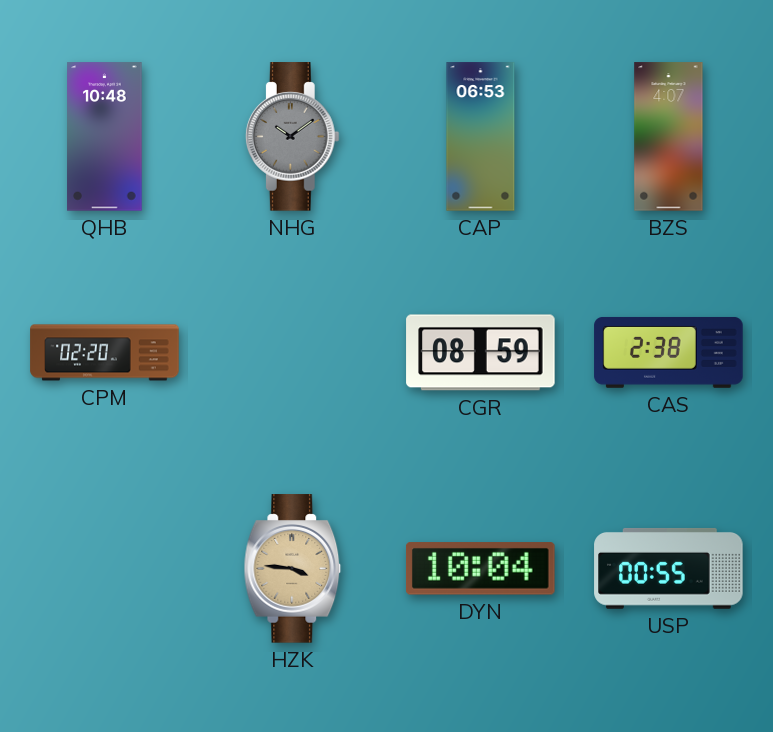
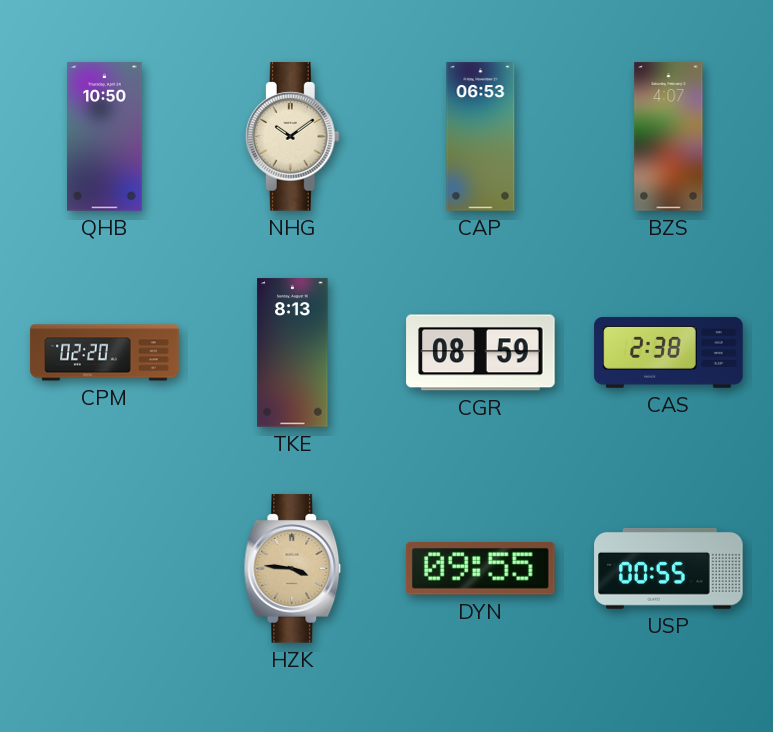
QHB: 10:48 -> 10:50 (105, 137)
NHG dial: grey -> cream (292, 137)
TKE: none -> 8:13 (293, 353)
DYN: 10:04 -> 09:55 (480, 569)
